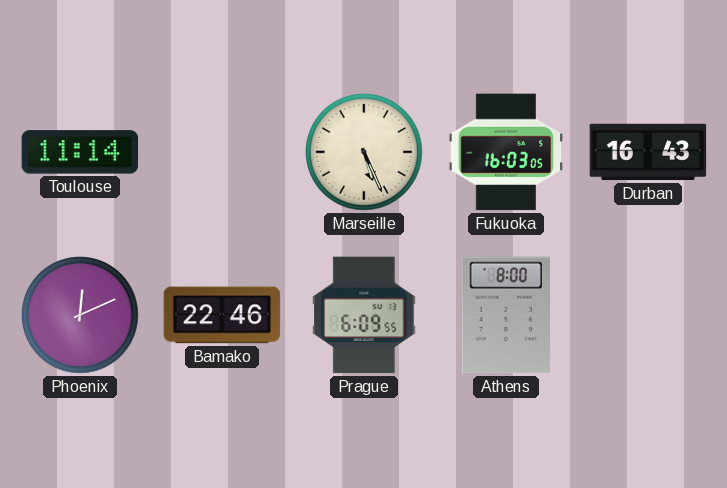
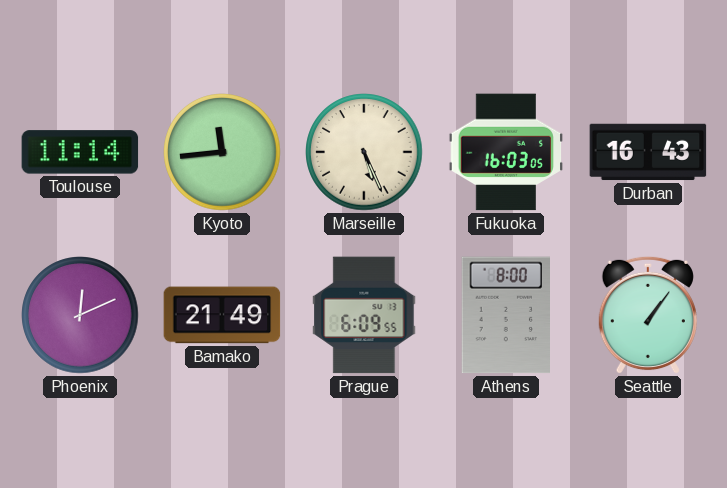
Kyoto: none -> 11:44 (222, 152)
Bamako: 22:46 -> 21:49 (222, 315)
Seattle: none -> 1:06 (648, 315)
